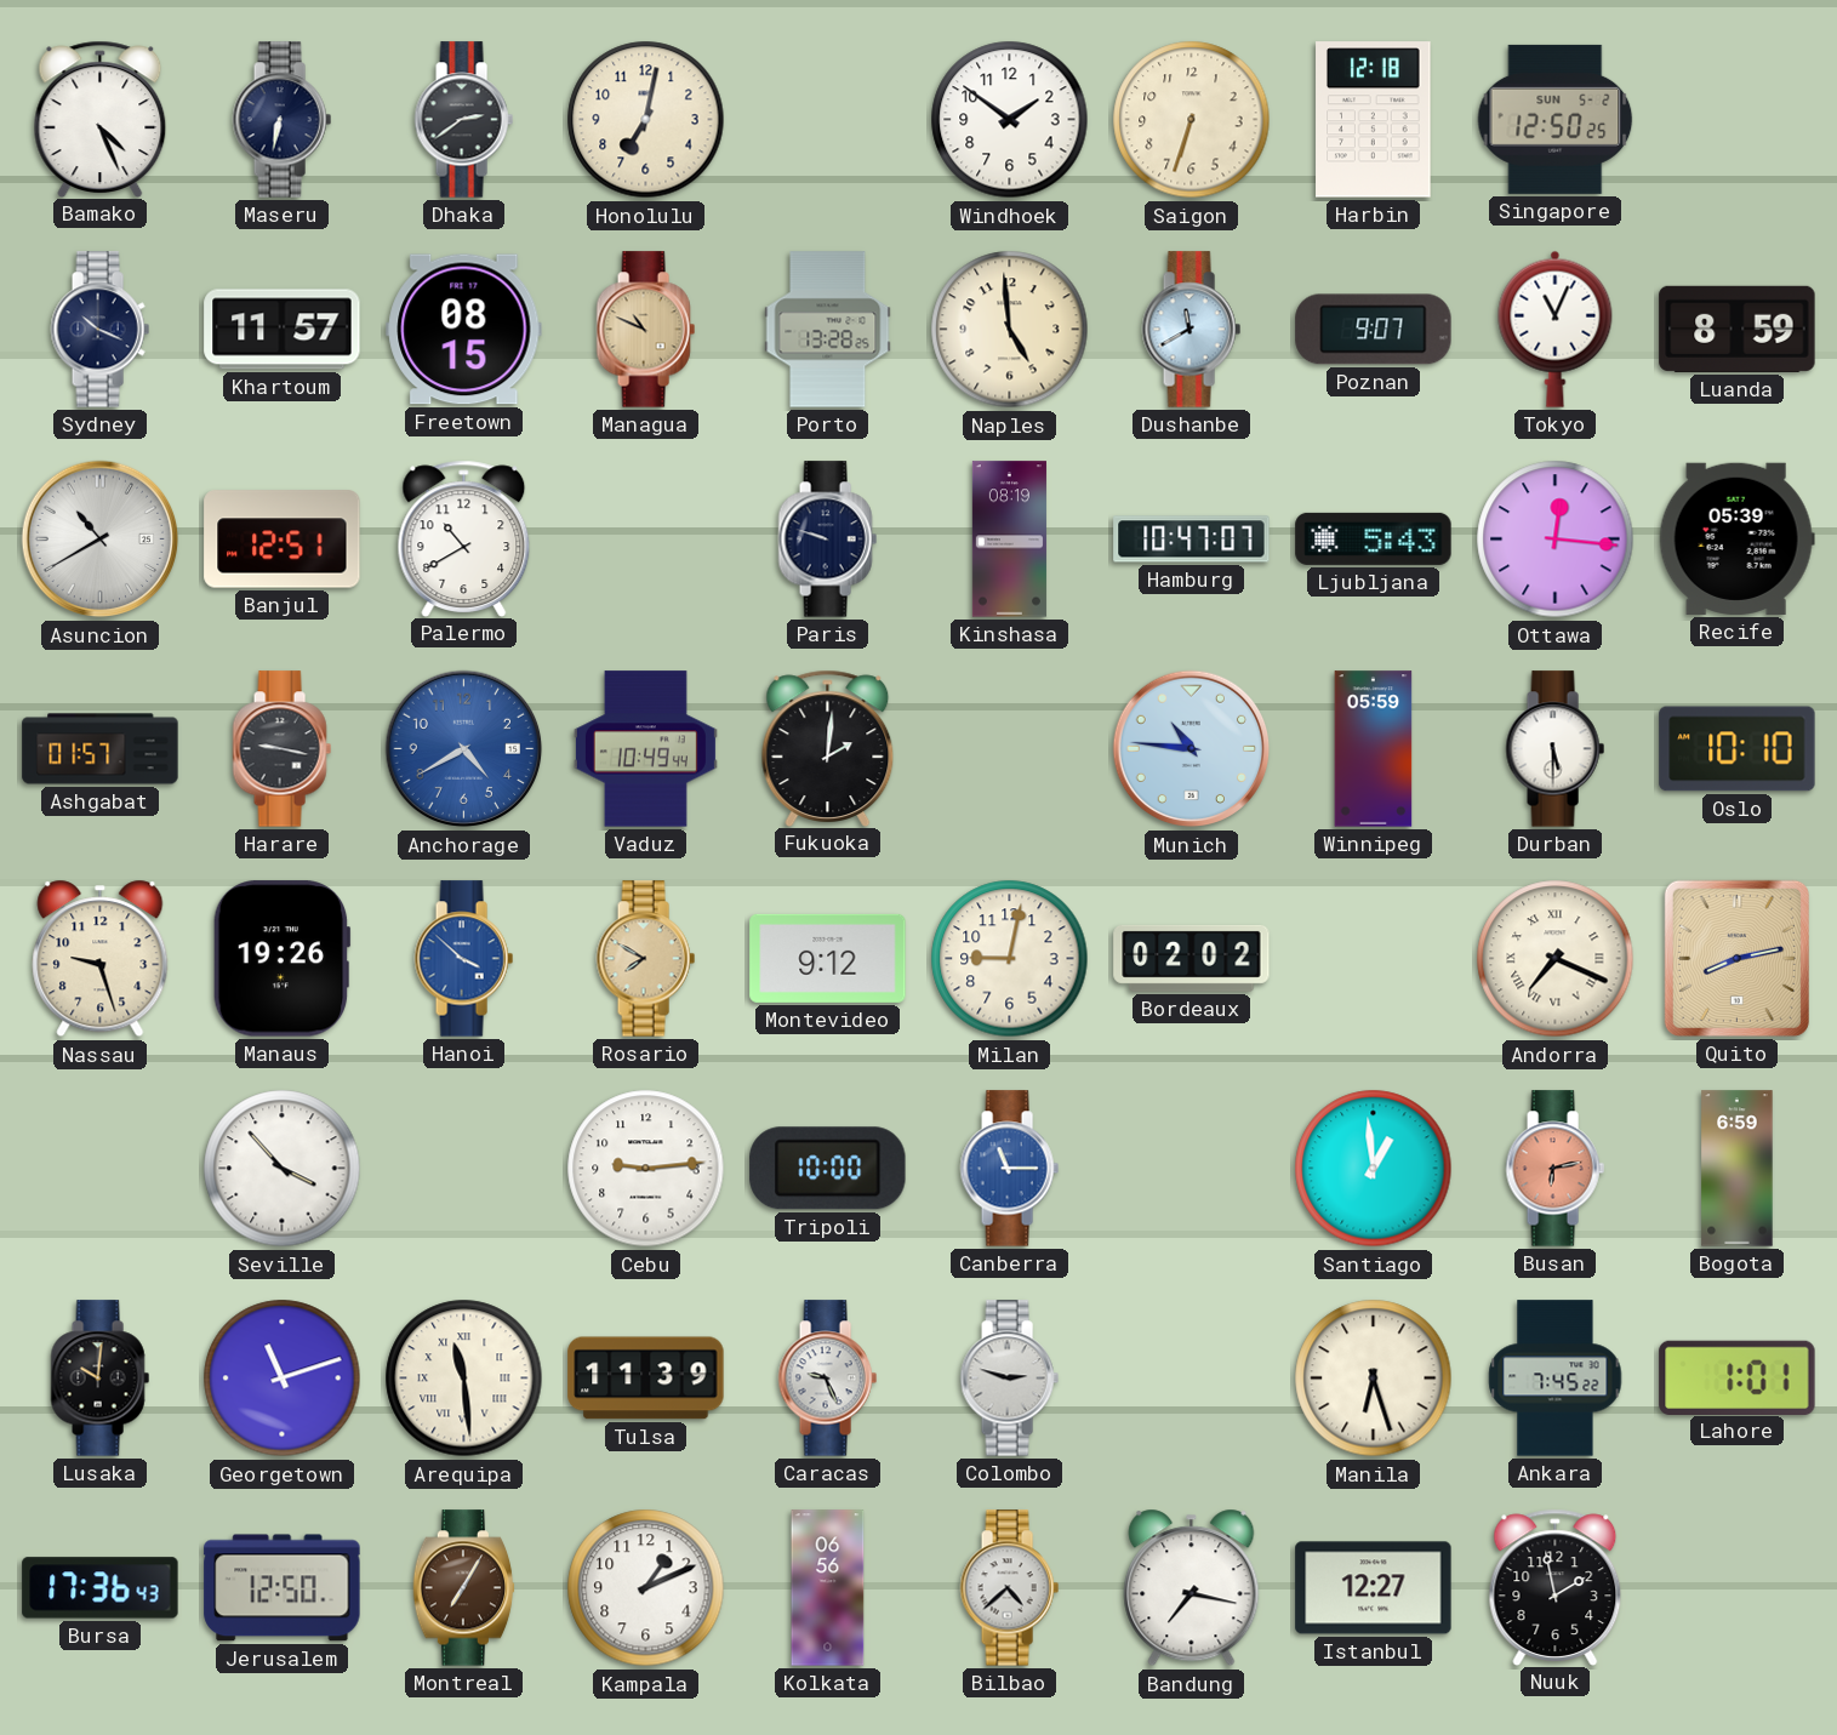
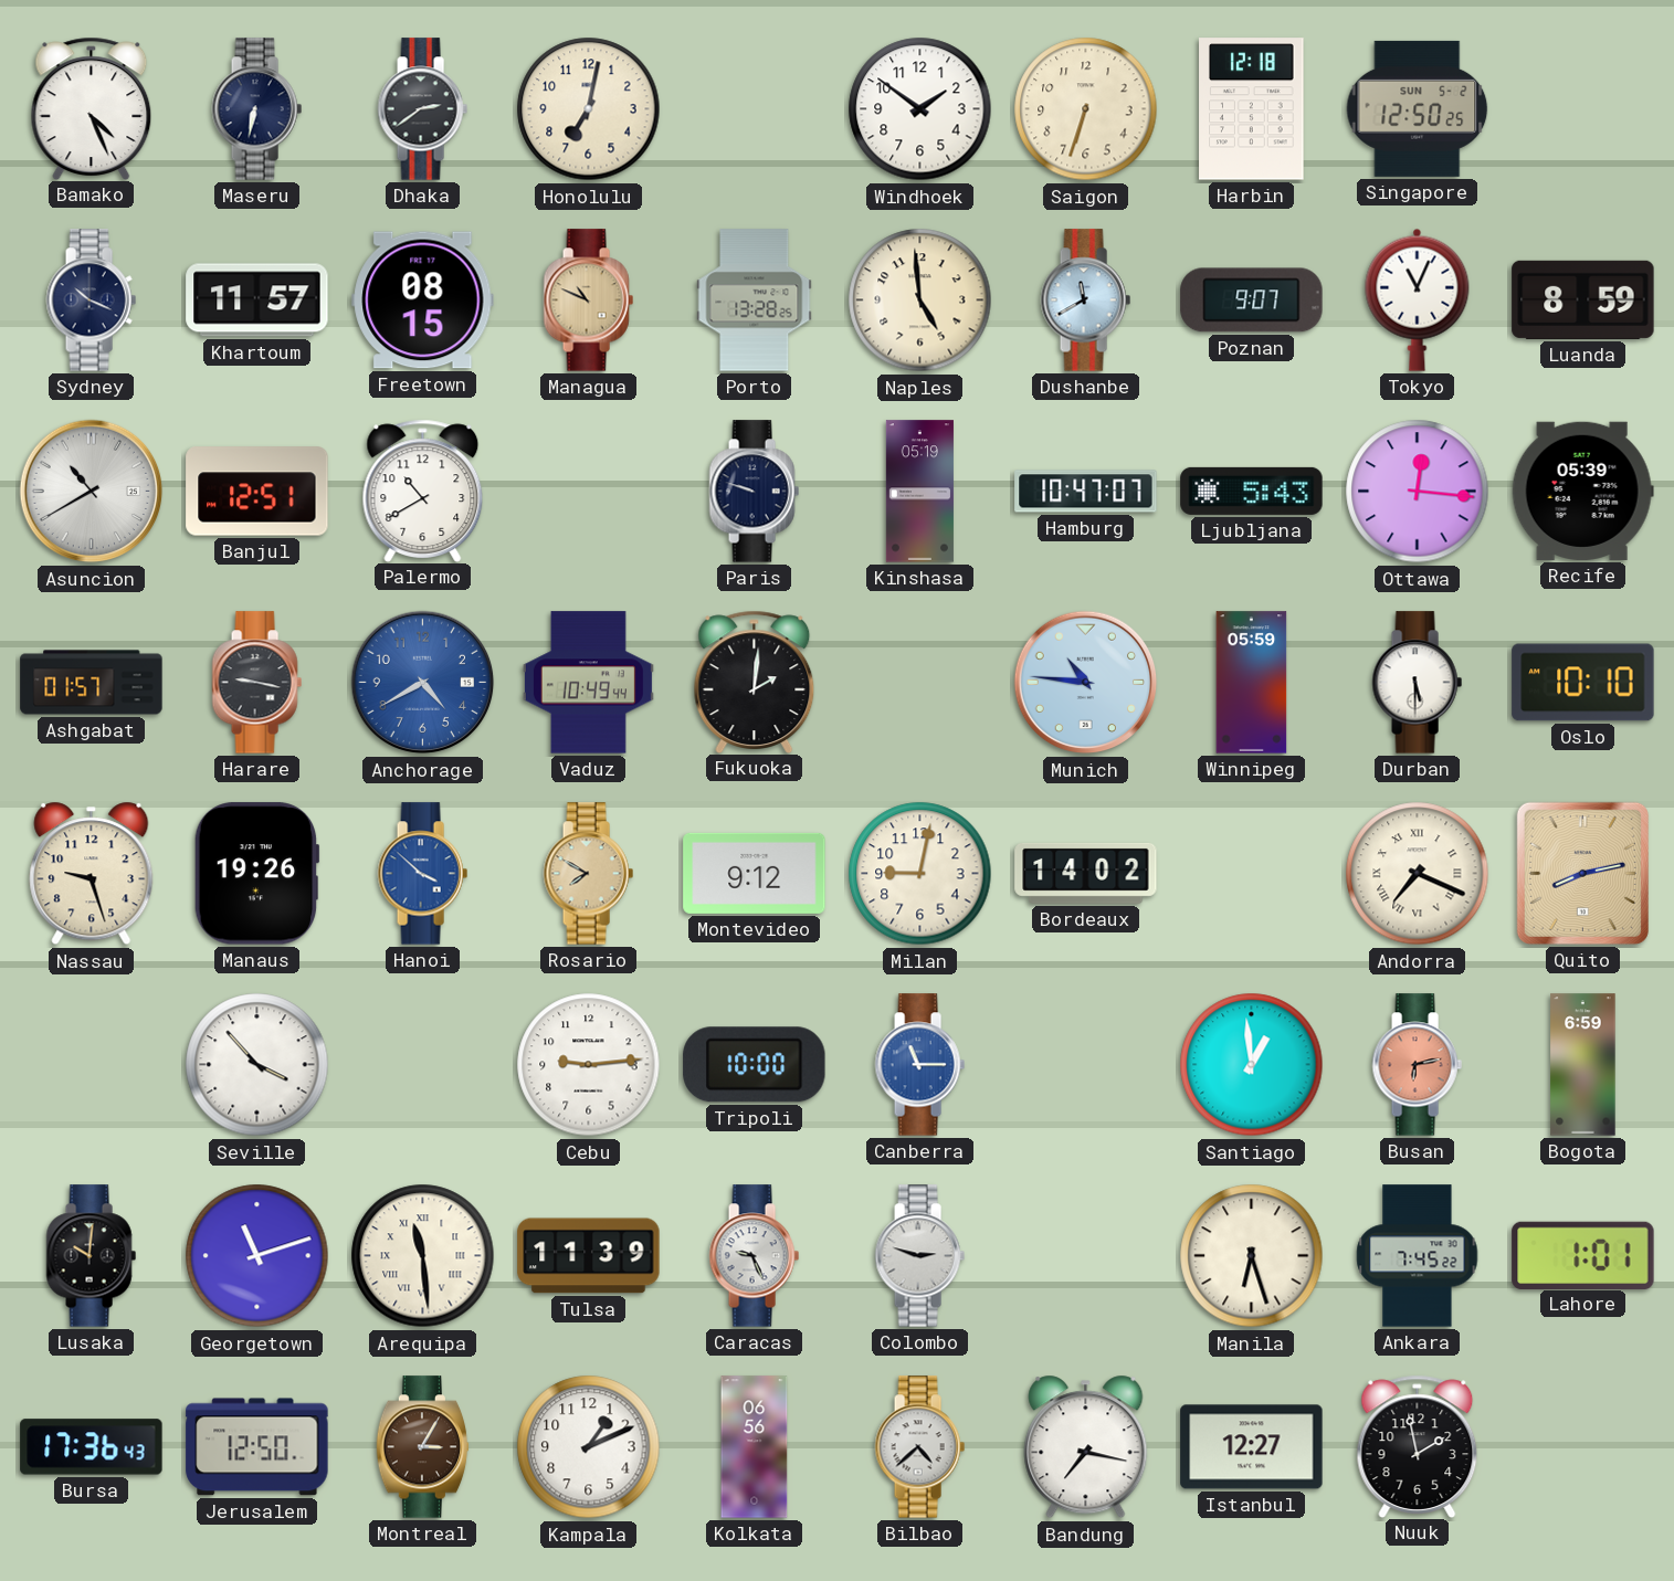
Kinshasa: 08:19 -> 05:19 (919, 492)
Bordeaux: 02:02 -> 14:02 (1086, 873)
Montreal: 7:05 -> 3:05 (423, 1447)
